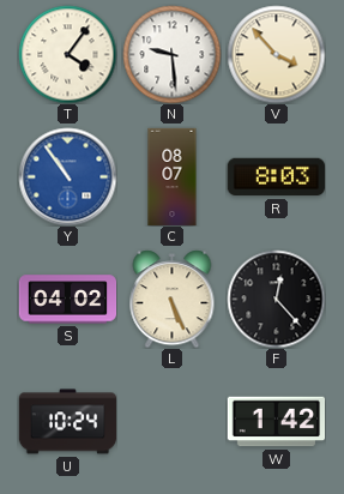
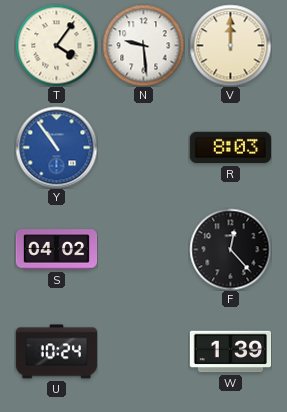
V: 3:53 -> 12:00 (230, 45)
C: 08:07 -> none (173, 176)
L: 5:26 -> none (173, 299)
W: 1:42 -> 1:39 (230, 352)
